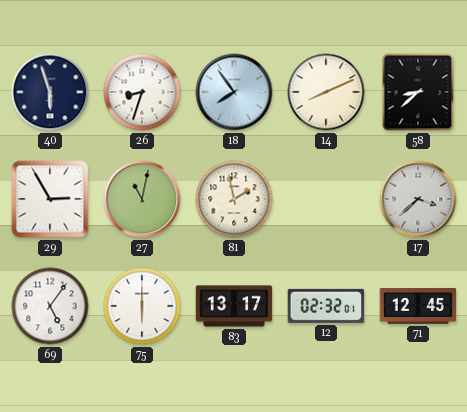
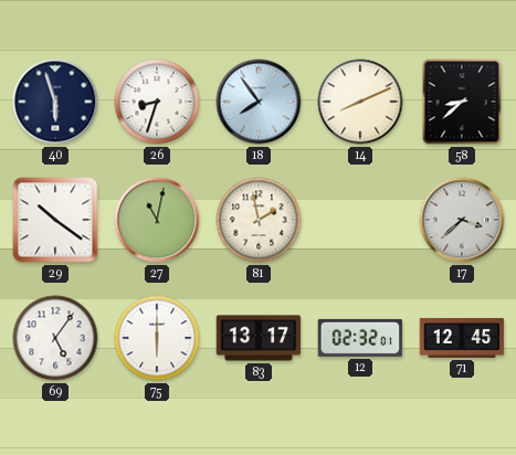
29: 2:55 -> 10:21 (55, 220)
